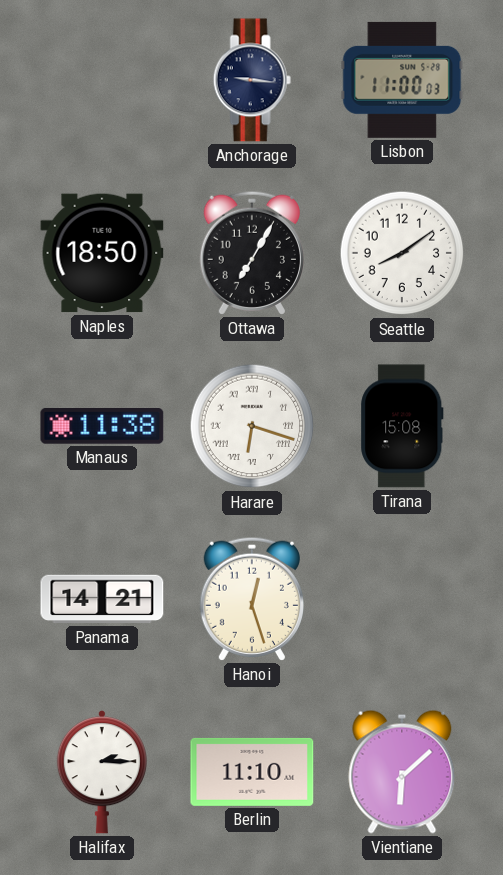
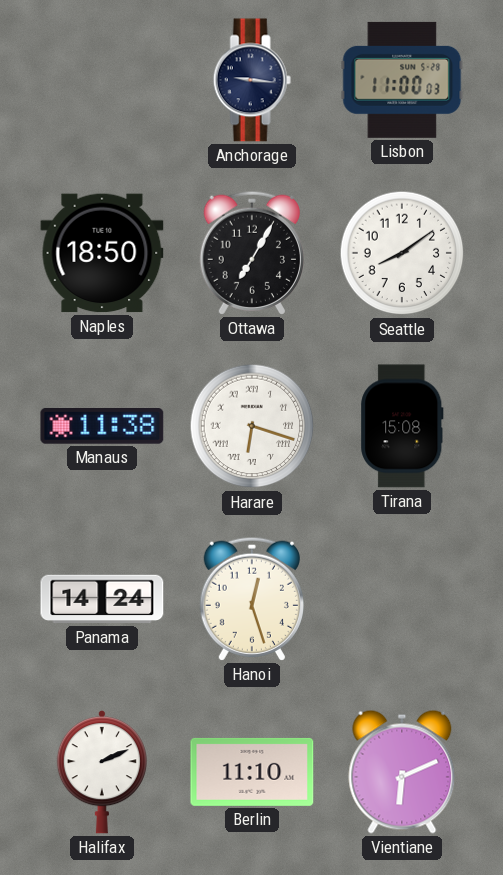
Panama: 14:21 -> 14:24 (102, 599)
Halifax: 2:15 -> 2:11 (102, 772)
Vientiane: 6:08 -> 6:11 (402, 772)
